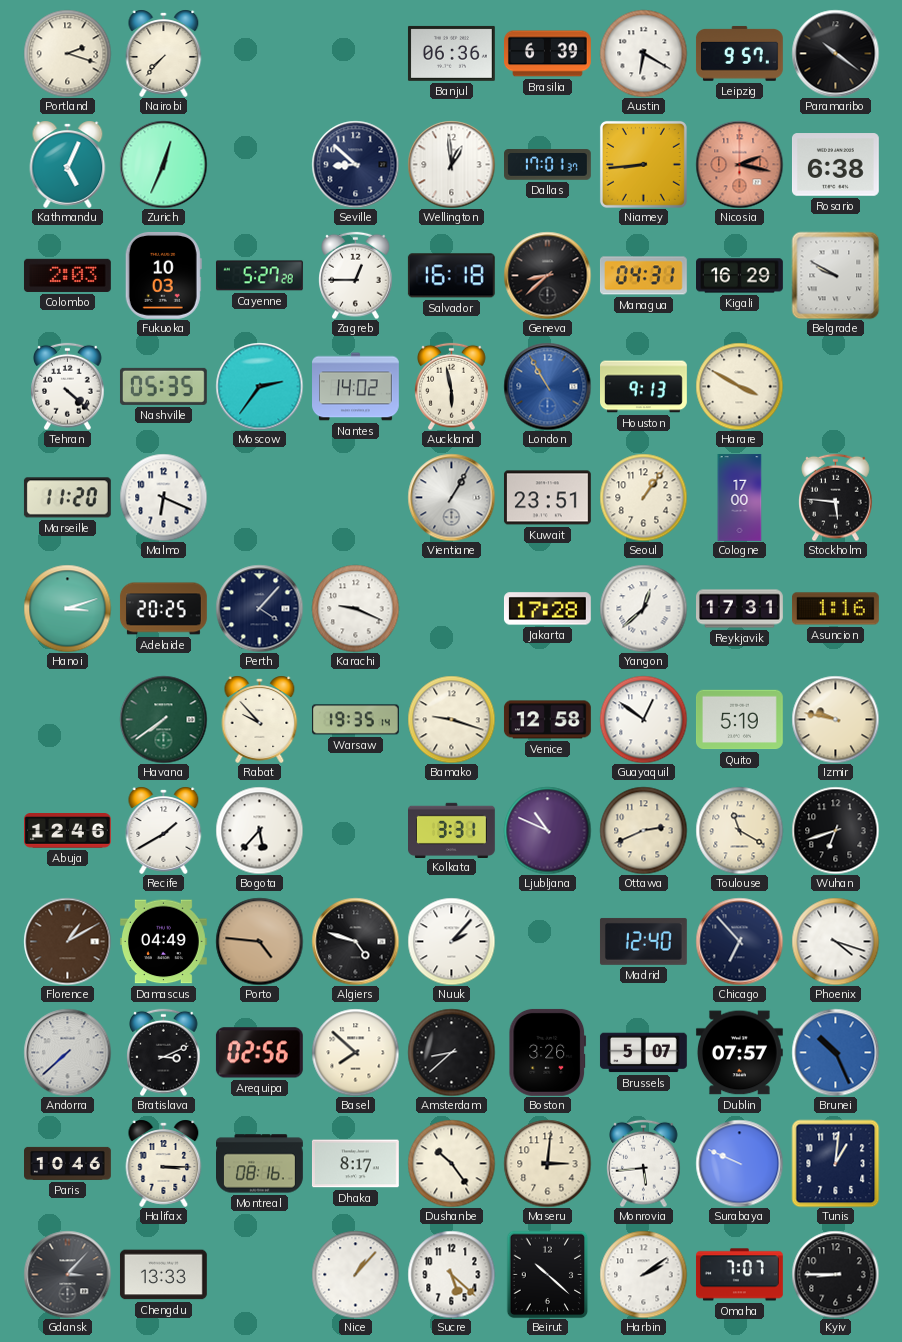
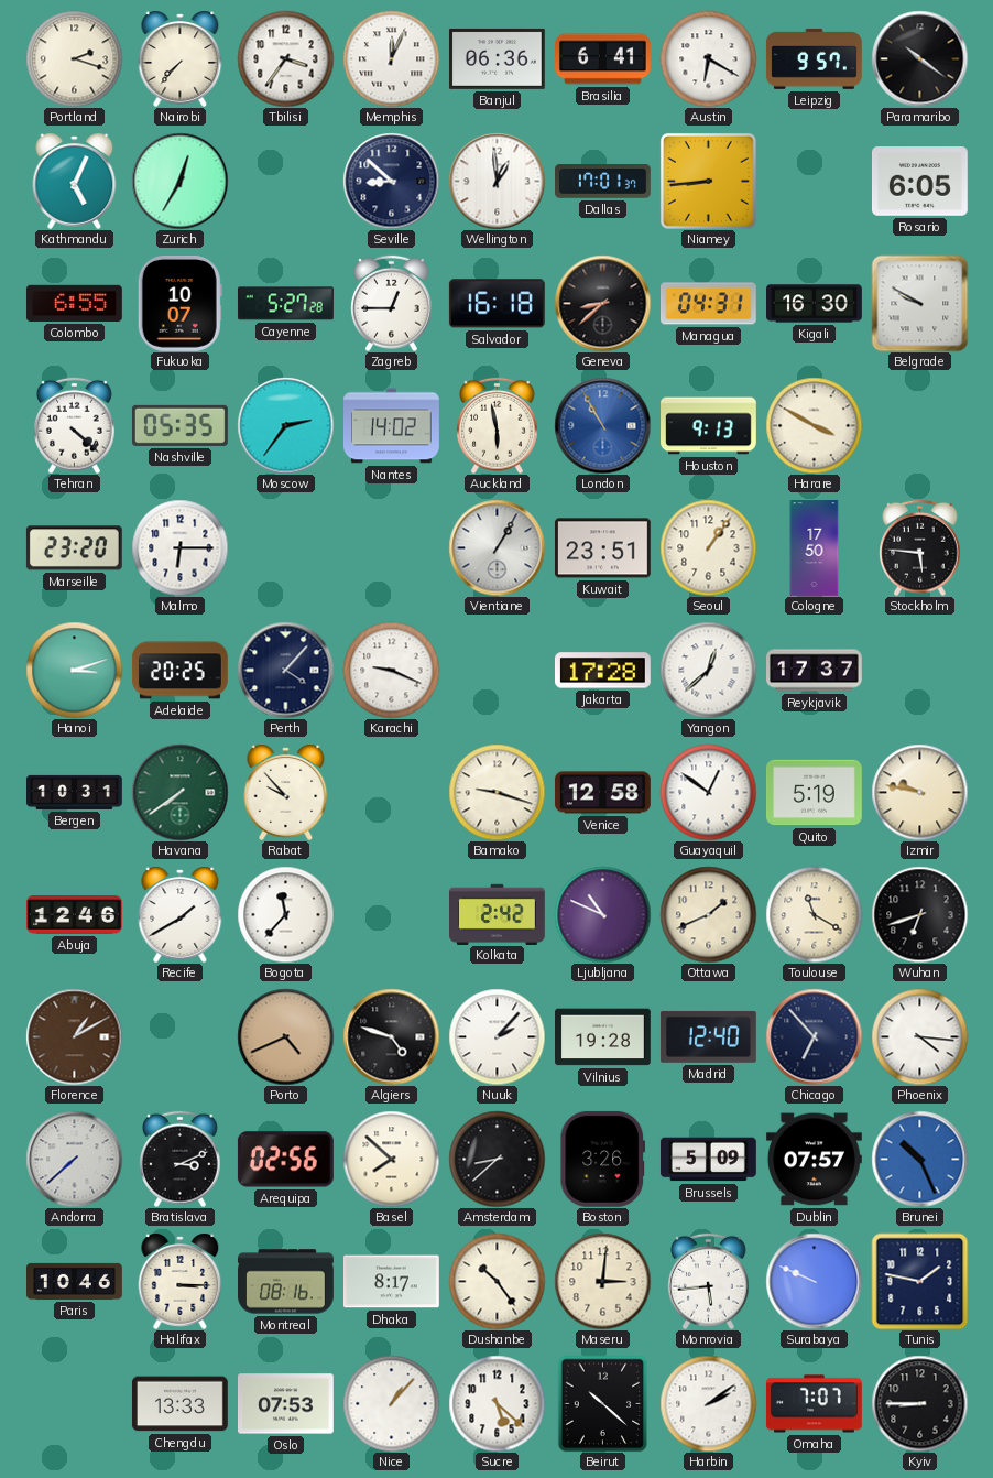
Tbilisi: none -> 3:36 (285, 58)
Memphis: none -> 12:04 (391, 58)
Brasilia: 6:39 -> 6:41 (603, 59)
Zurich: 12:34 -> 12:35 (179, 181)
Nicosia: 2:17 -> none (739, 164)
Rosario: 6:38 -> 6:05 (919, 182)
Colombo: 2:03 -> 6:55 (74, 303)
Fukuoka: 10:03 -> 10:07 (179, 303)
Kigali: 16:29 -> 16:30 (815, 304)
Marseille: 11:20 -> 23:20 (74, 548)
Malmo: 6:19 -> 6:15 (179, 547)
Cologne: 17:00 -> 17:50 (815, 548)
Reykjavik: 17:31 -> 17:37 (815, 671)
Asuncion: 1:16 -> none (836, 609)
Bergen: none -> 10:31 (75, 792)
Warsaw: 19:35 -> none (356, 720)
Bogota: 5:37 -> 11:37 (285, 914)
Kolkata: 3:31 -> 2:42 (498, 914)
Ottawa: 2:41 -> 1:41 (708, 914)
Damascus: 04:49 -> none (163, 942)
Porto: 4:46 -> 4:41 (285, 1036)
Vilnius: none -> 19:28 (603, 1037)
Phoenix: 4:18 -> 4:16 (919, 1036)
Brussels: 5:07 -> 5:09 (708, 1160)
Tunis: 1:01 -> 1:47 (919, 1281)
Gdansk: 3:07 -> none (67, 1274)
Oslo: none -> 07:53 (285, 1404)
